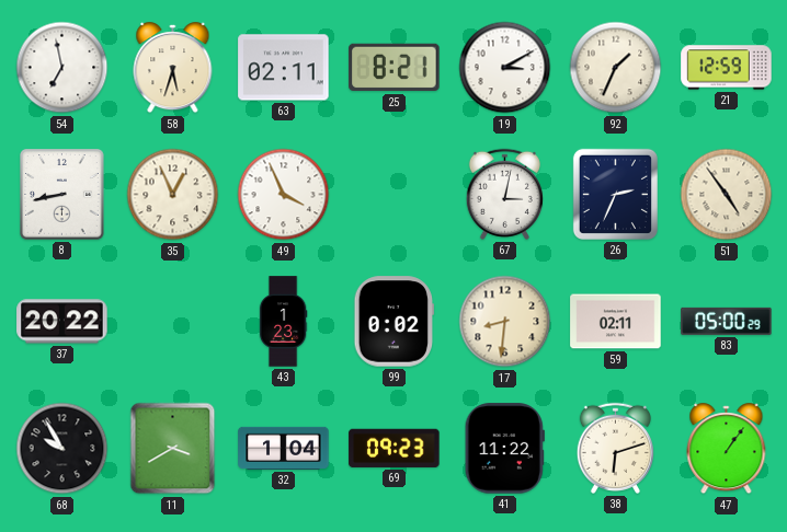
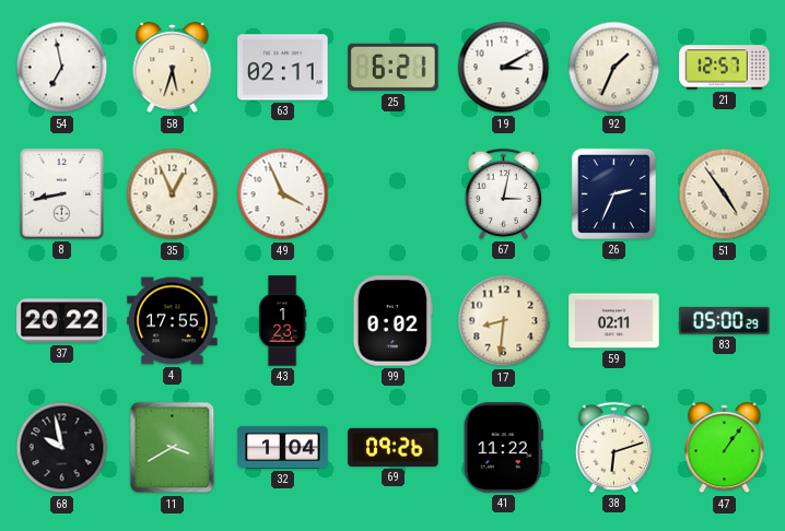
25: 8:21 -> 6:21 (394, 68)
21: 12:59 -> 12:57 (725, 68)
4: none -> 17:55 (173, 321)
68: 9:55 -> 9:58 (62, 448)
69: 09:23 -> 09:26 (394, 447)
